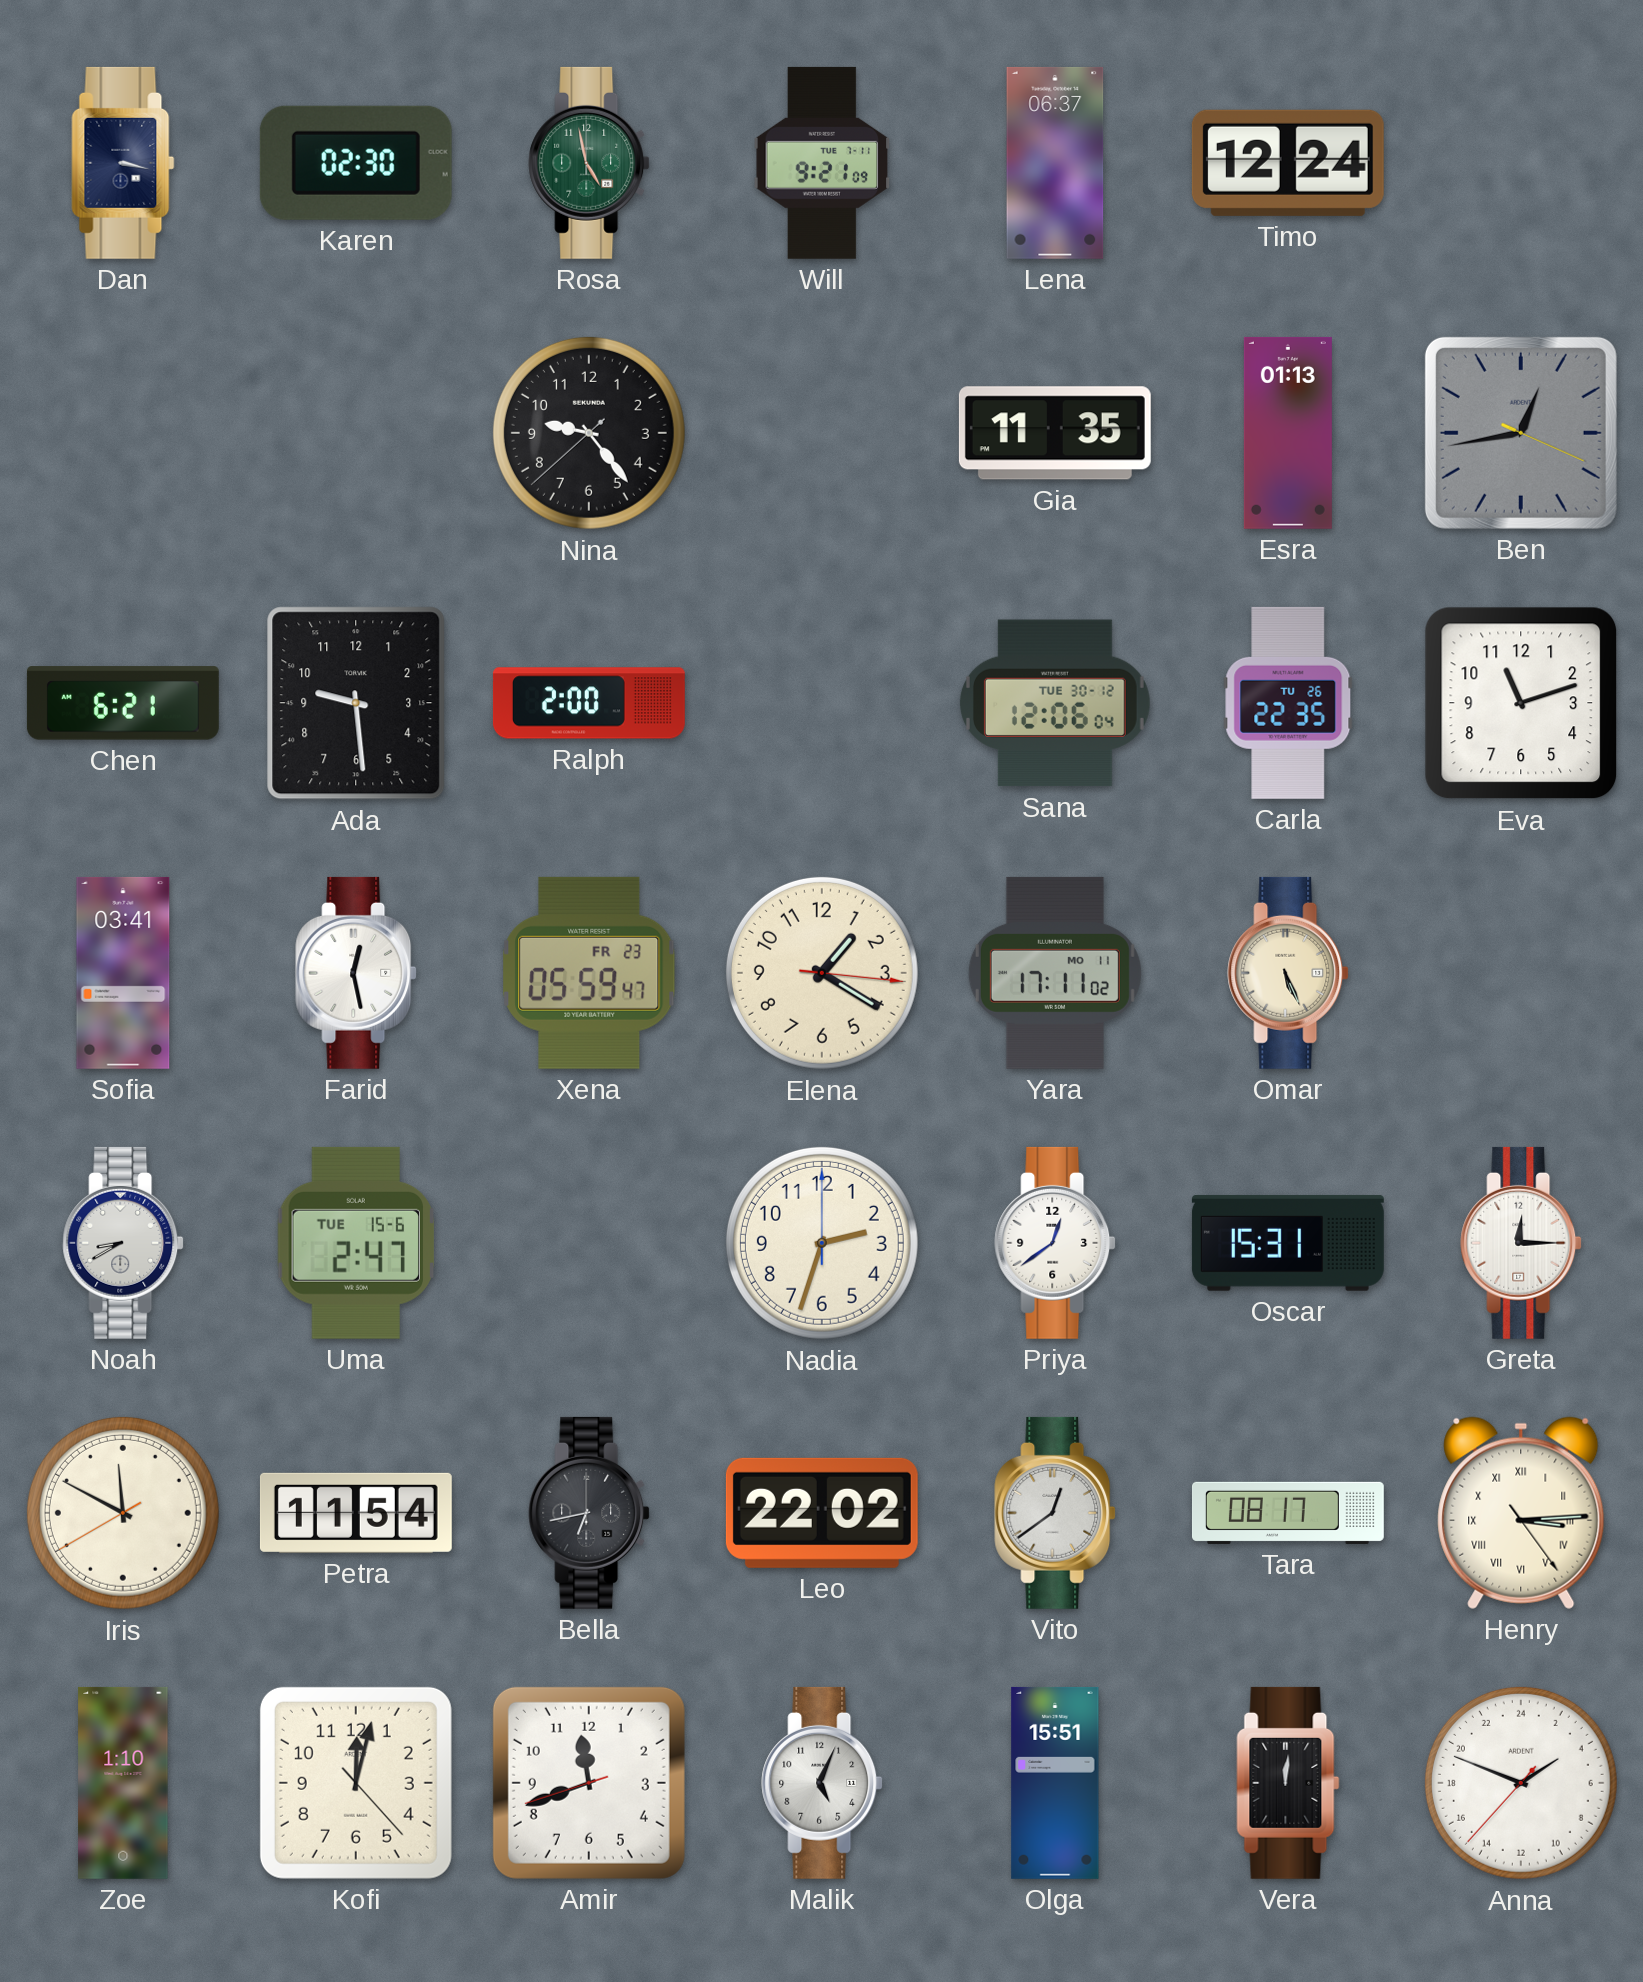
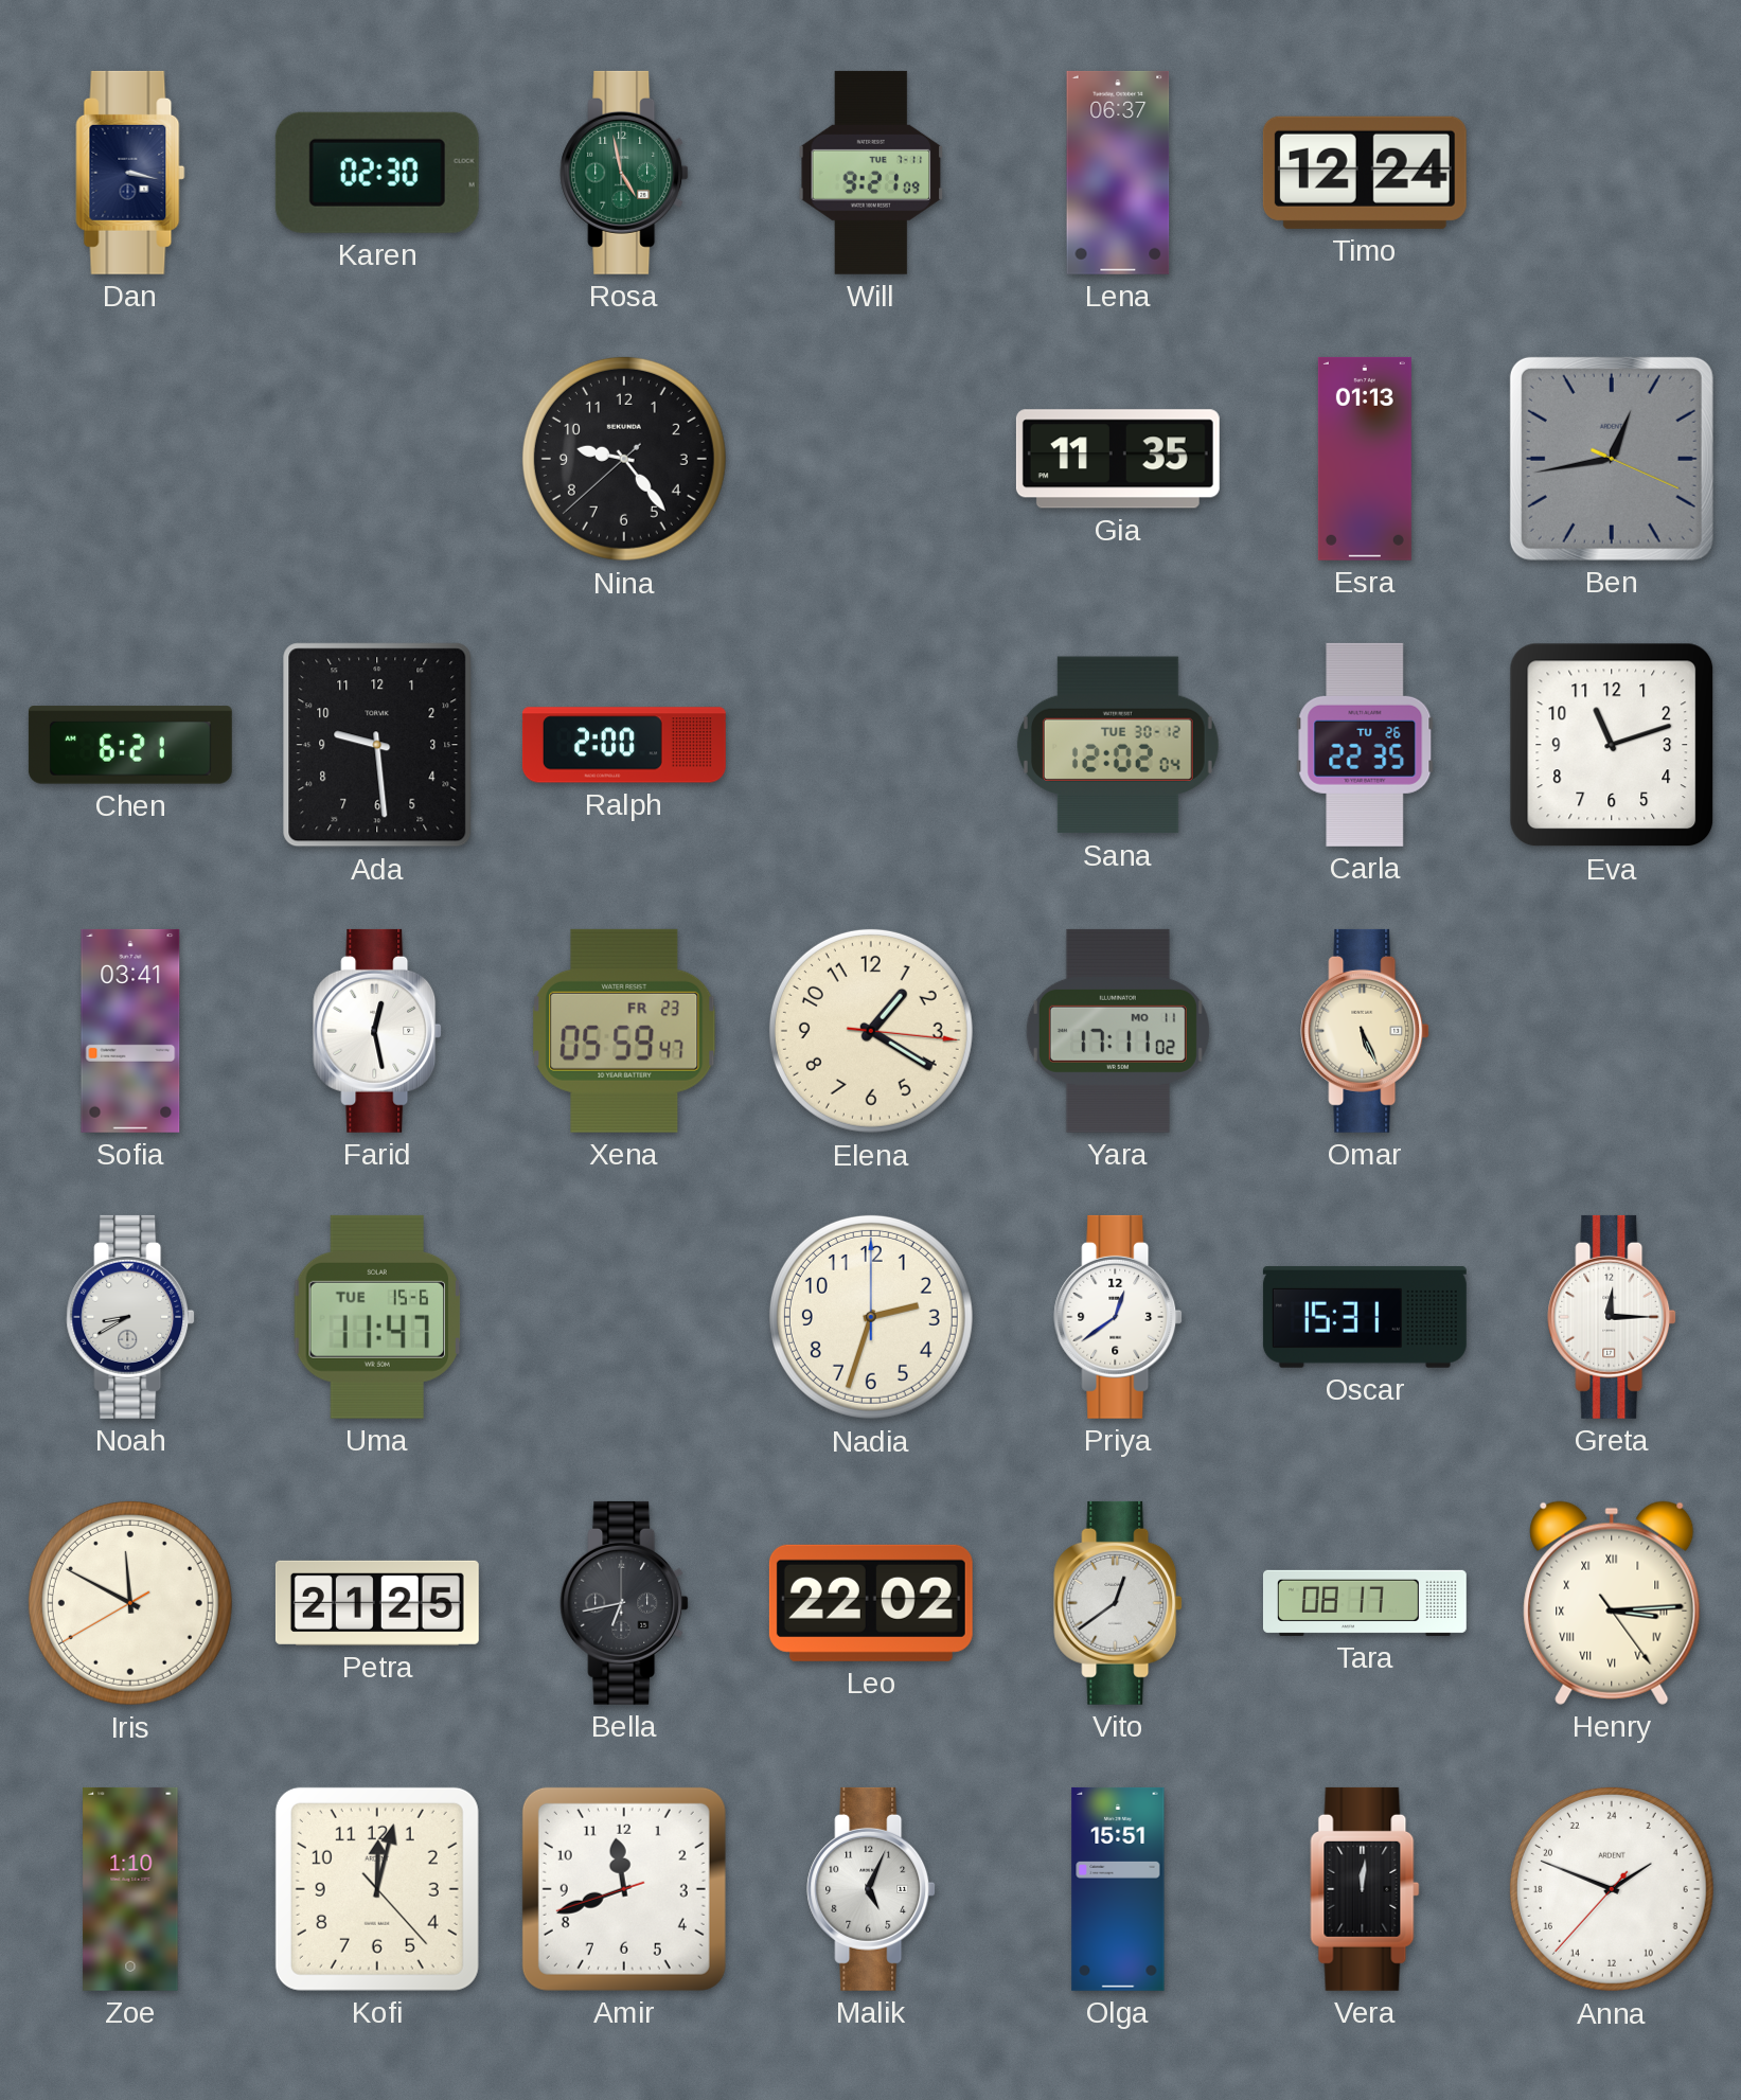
Sana: 12:06 -> 12:02 (1118, 745)
Uma: 2:47 -> 11:47 (377, 1317)
Petra: 11:54 -> 21:25 (377, 1603)
